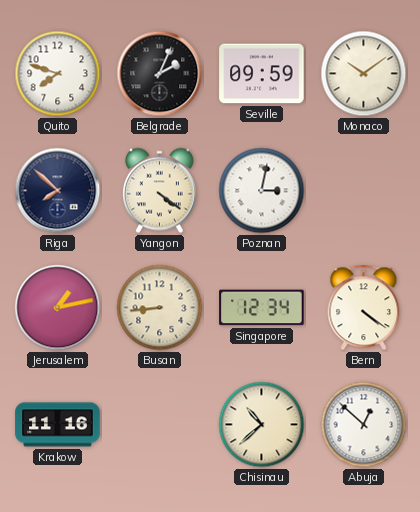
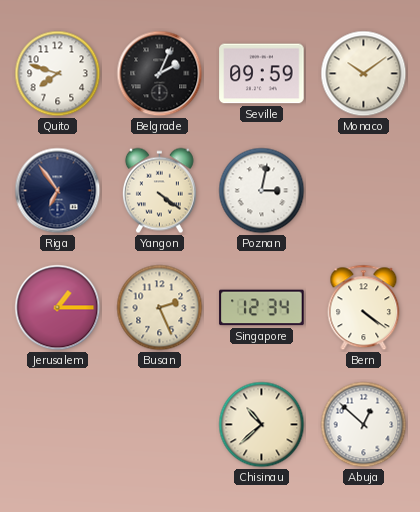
Riga: 7:52 -> 6:54 (58, 191)
Jerusalem: 1:13 -> 1:15 (58, 308)
Busan: 8:44 -> 2:26 (160, 308)
Krakow: 11:16 -> none (58, 425)
